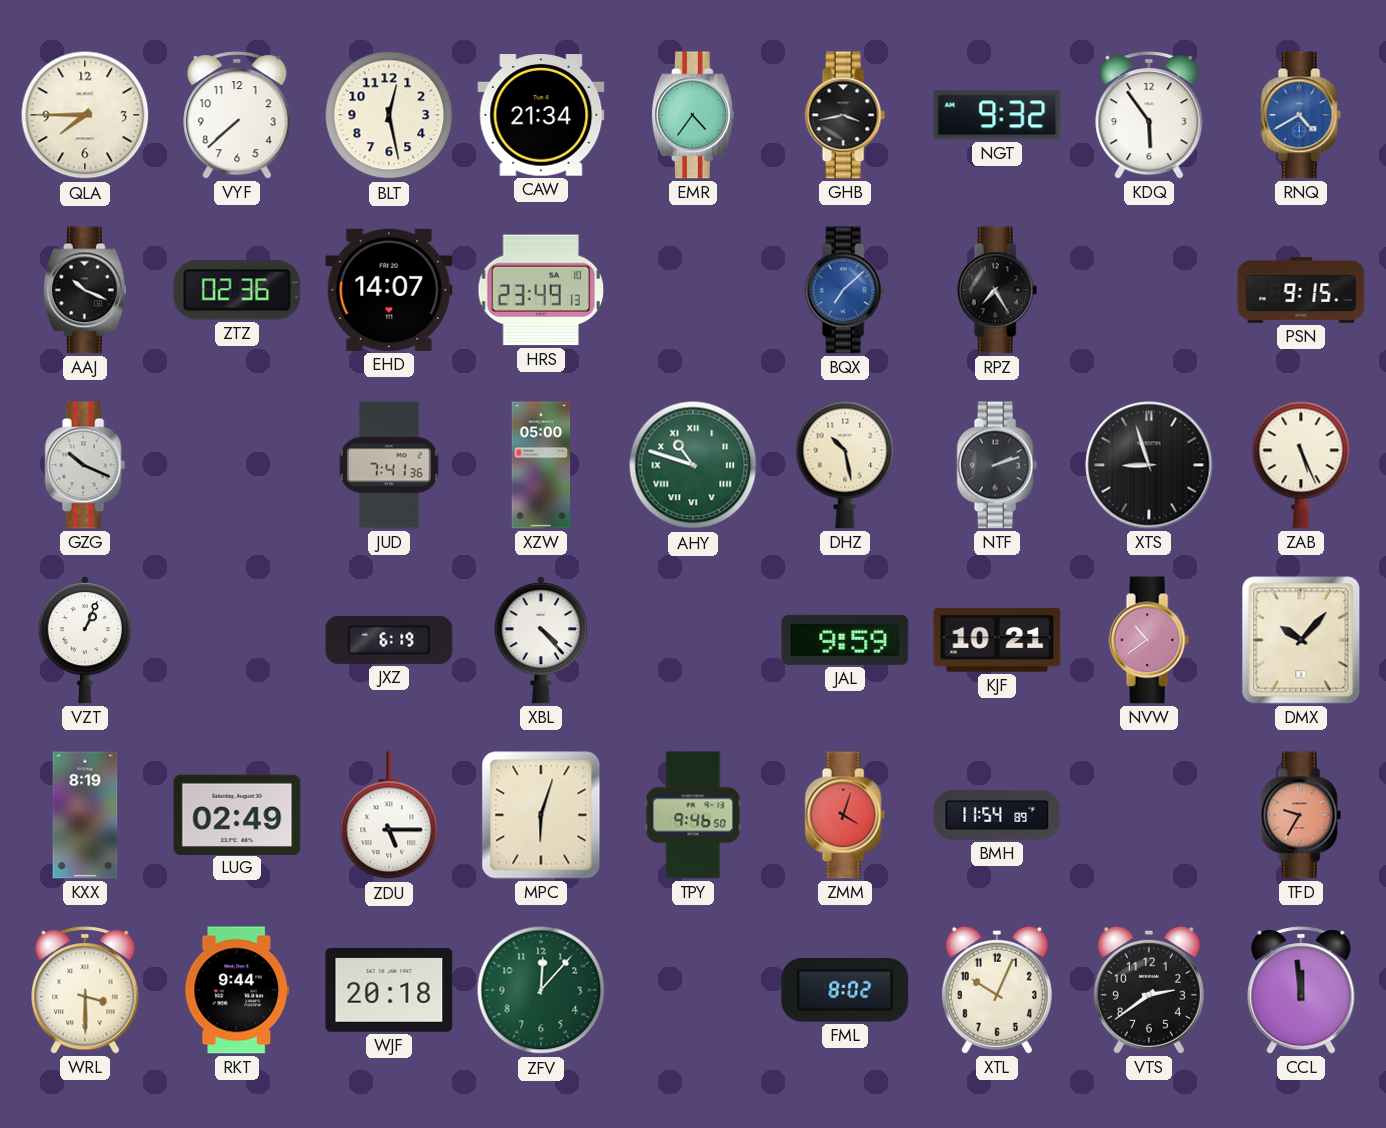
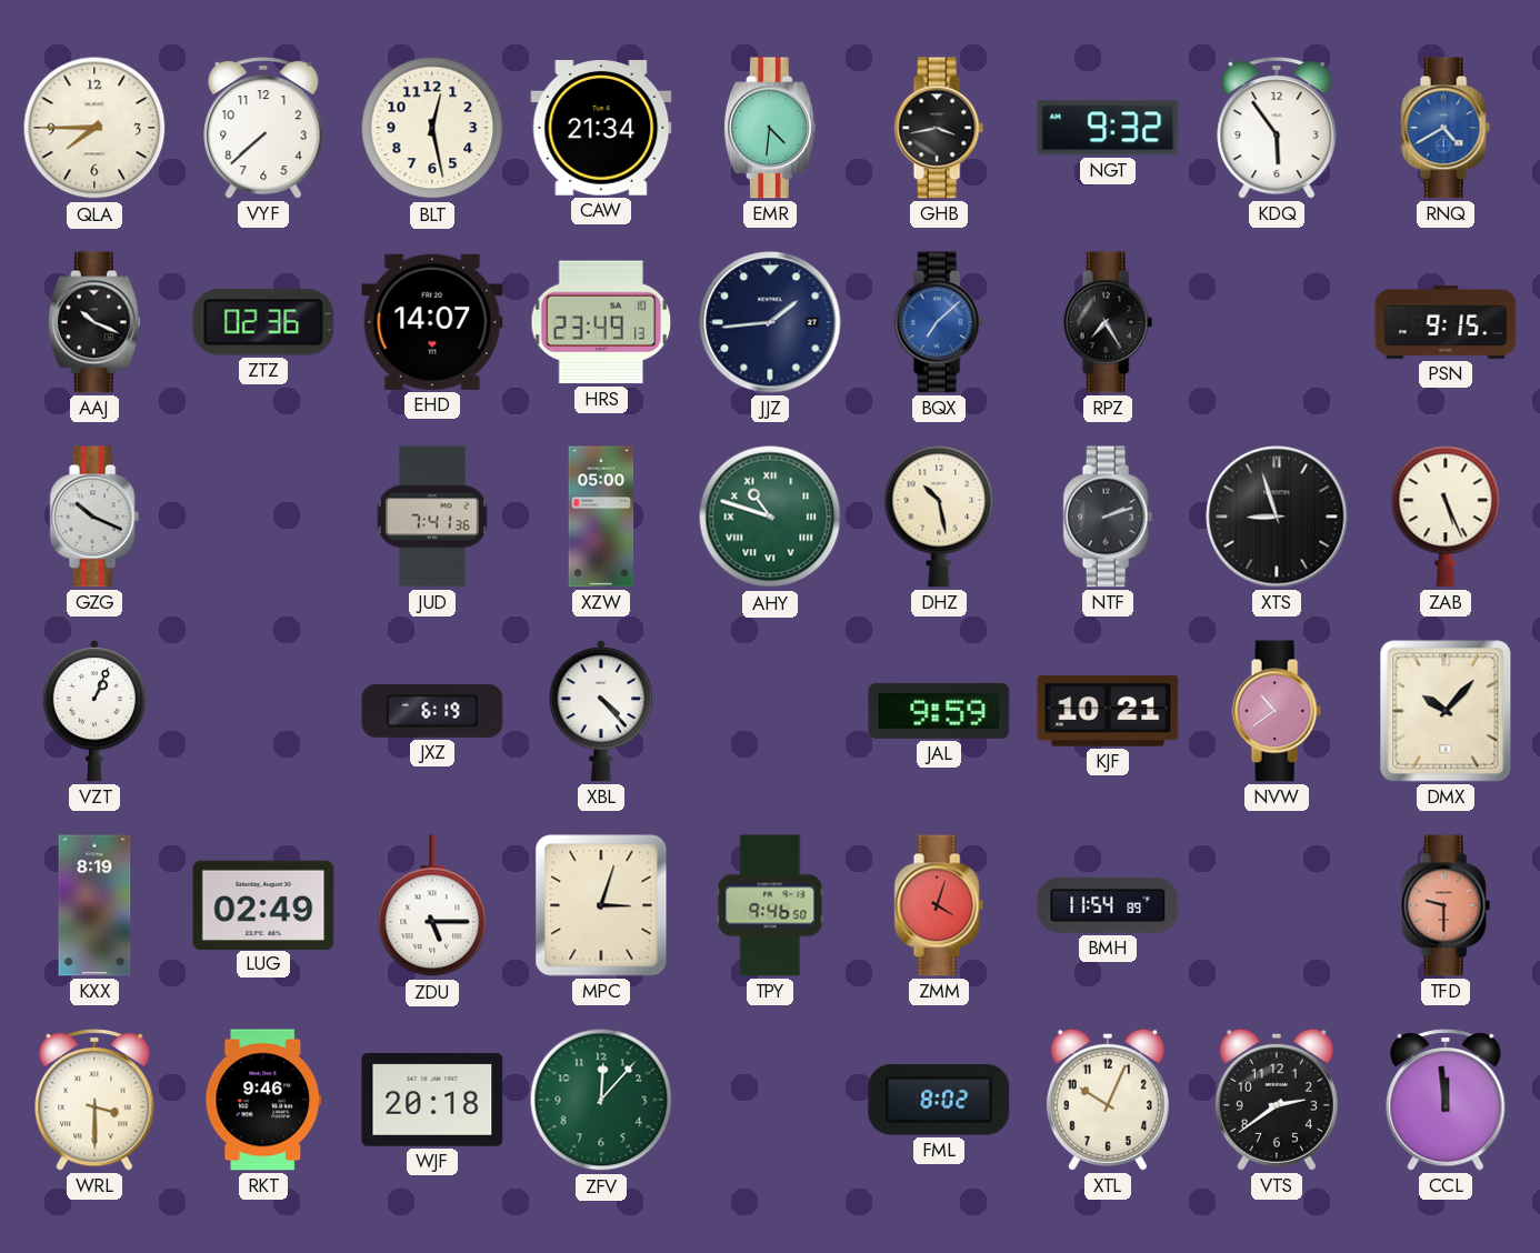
EMR: 4:36 -> 4:31 (770, 128)
JJZ: none -> 1:44 (770, 322)
MPC: 6:03 -> 3:03 (601, 905)
TFD: 9:35 -> 9:30 (1446, 905)
RKT: 9:44 -> 9:46 (263, 1100)
